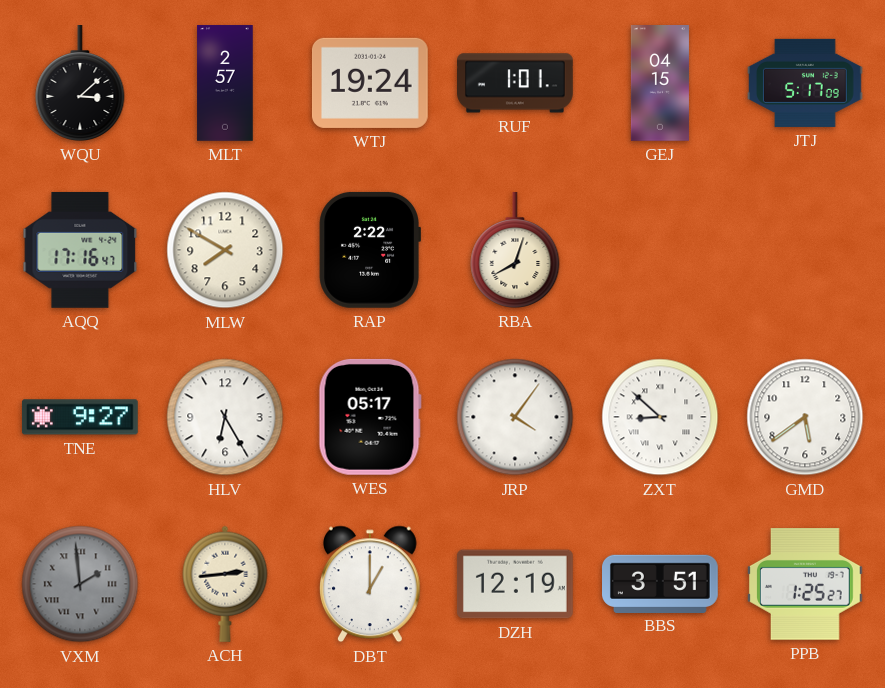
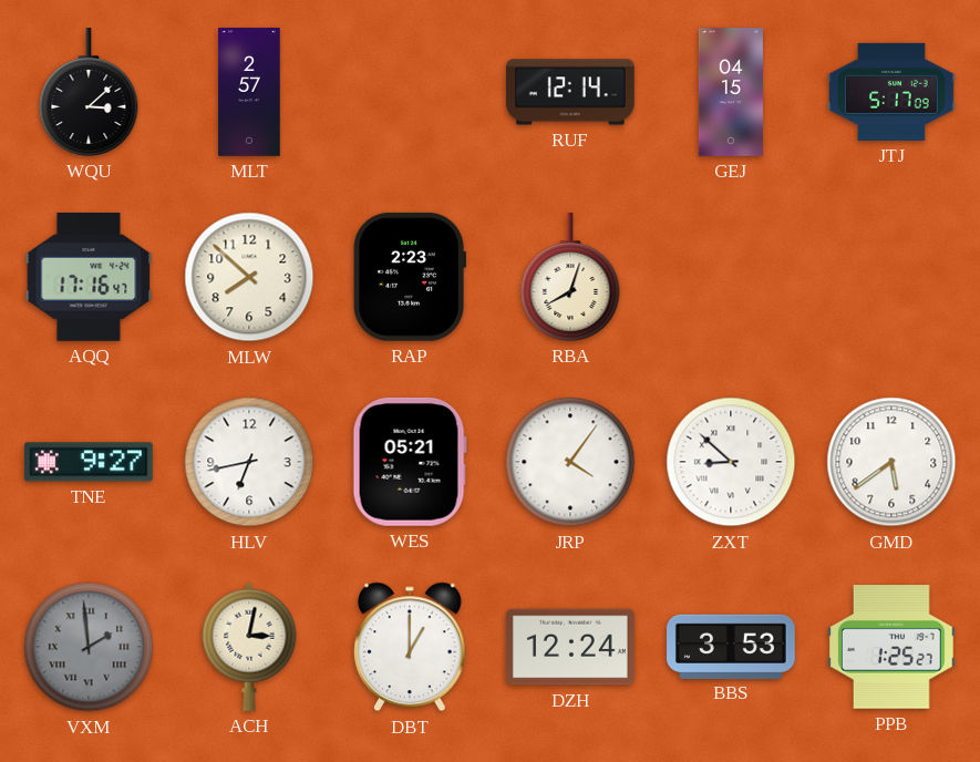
WTJ: 19:24 -> none (370, 83)
RUF: 1:01 -> 12:14 (571, 92)
MLW: 7:50 -> 7:52 (249, 277)
RAP: 2:22 -> 2:23 (409, 277)
HLV: 6:25 -> 6:43 (249, 462)
WES: 05:17 -> 05:21 (410, 462)
ACH: 2:44 -> 3:02 (249, 647)
DZH: 12:19 -> 12:24 (570, 647)
BBS: 3:51 -> 3:53 (732, 646)
